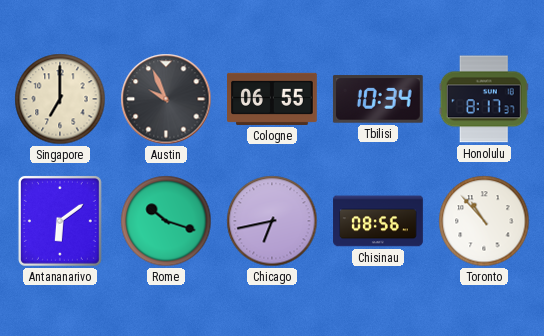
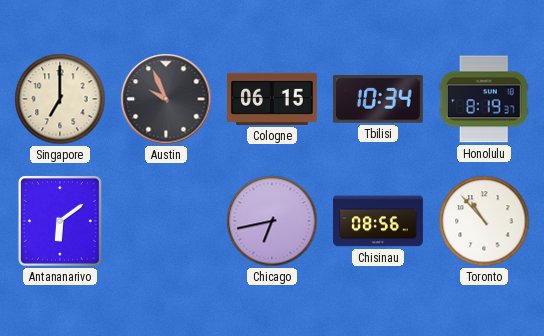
Cologne: 06:55 -> 06:15 (273, 99)
Honolulu: 8:17 -> 8:19 (484, 99)
Rome: 10:18 -> none (166, 221)
